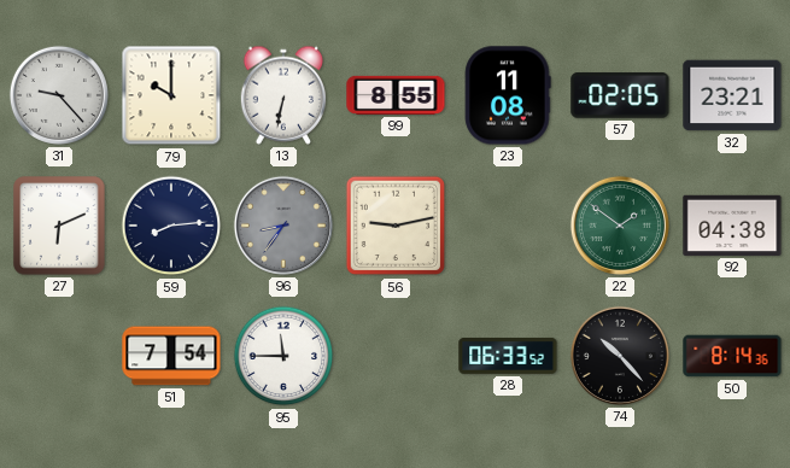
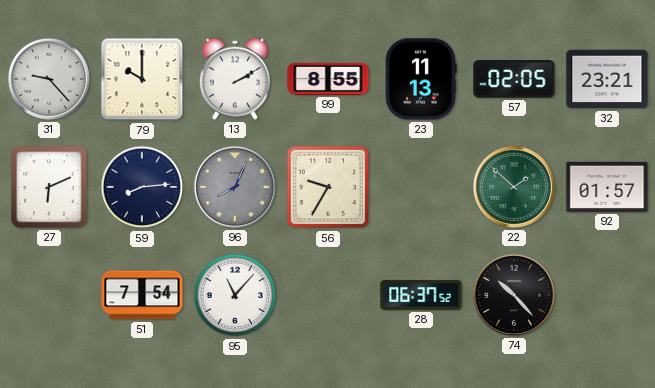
13: 6:32 -> 2:10 (235, 79)
23: 11:08 -> 11:13 (421, 79)
96: 8:36 -> 8:04 (235, 187)
56: 9:13 -> 9:35 (328, 187)
22: 1:51 -> 1:52 (514, 187)
92: 04:38 -> 01:57 (607, 187)
95: 11:45 -> 11:07 (235, 295)
28: 06:33 -> 06:37 (421, 295)
50: 8:14 -> none (732, 356)
